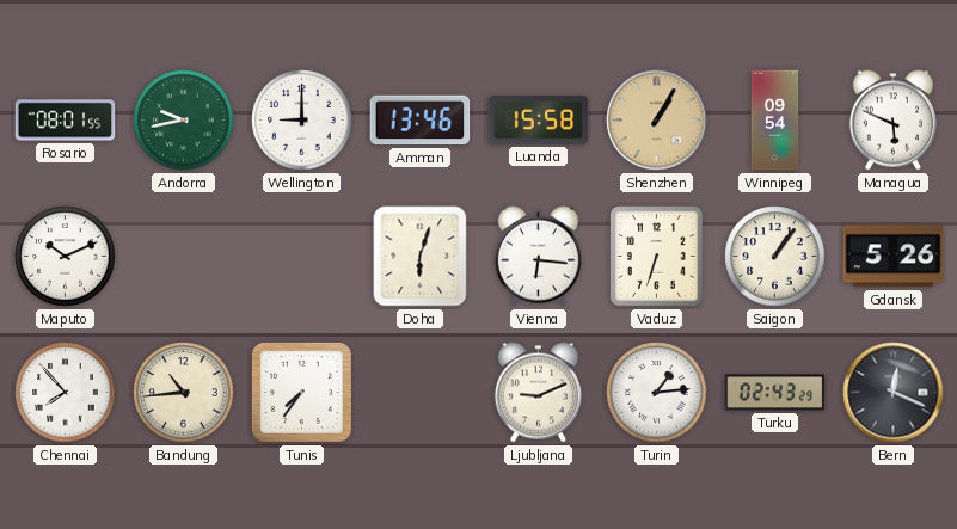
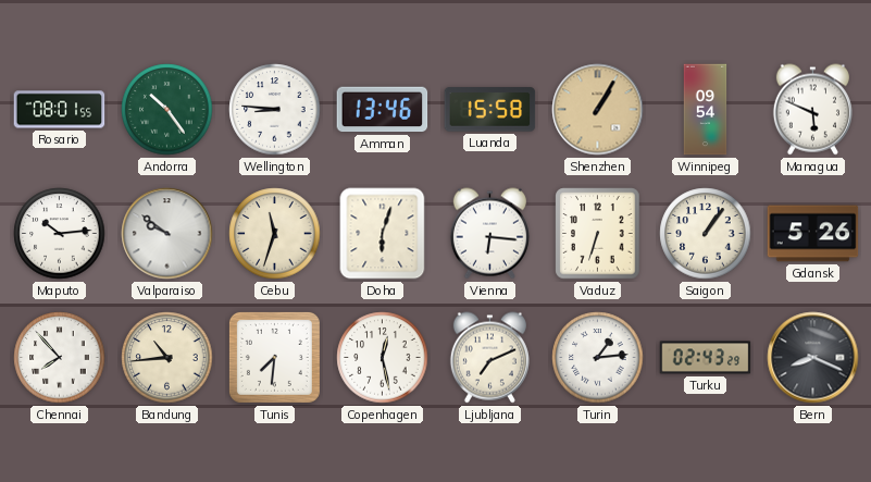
Andorra: 9:43 -> 10:24 (167, 110)
Wellington: 9:00 -> 8:46 (275, 110)
Maputo: 10:11 -> 10:14 (60, 234)
Valparaiso: none -> 9:51 (167, 234)
Cebu: none -> 11:33 (275, 234)
Tunis: 7:36 -> 7:31 (274, 357)
Copenhagen: none -> 12:28 (383, 358)
Ljubljana: 9:11 -> 7:11 (489, 358)
Bern: 12:19 -> 8:19 (813, 358)
